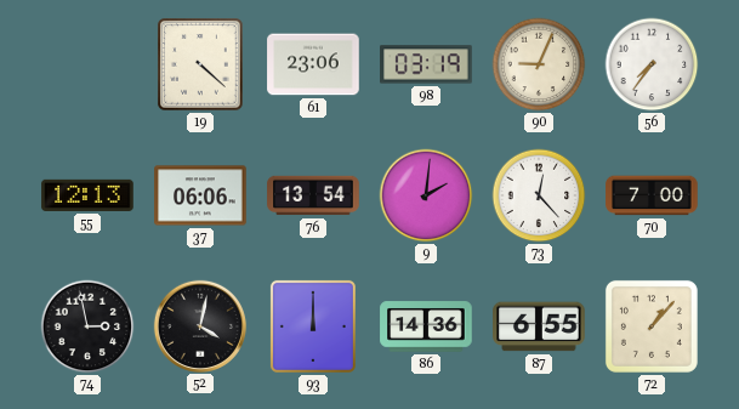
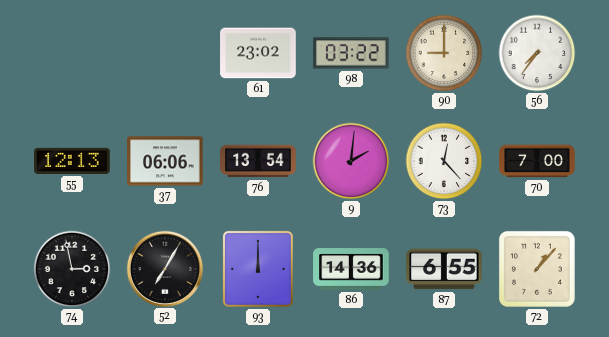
19: 4:22 -> none (200, 64)
61: 23:06 -> 23:02 (258, 53)
98: 03:19 -> 03:22 (351, 53)
90: 9:04 -> 9:00 (444, 53)
52: 4:02 -> 7:05 (164, 268)
